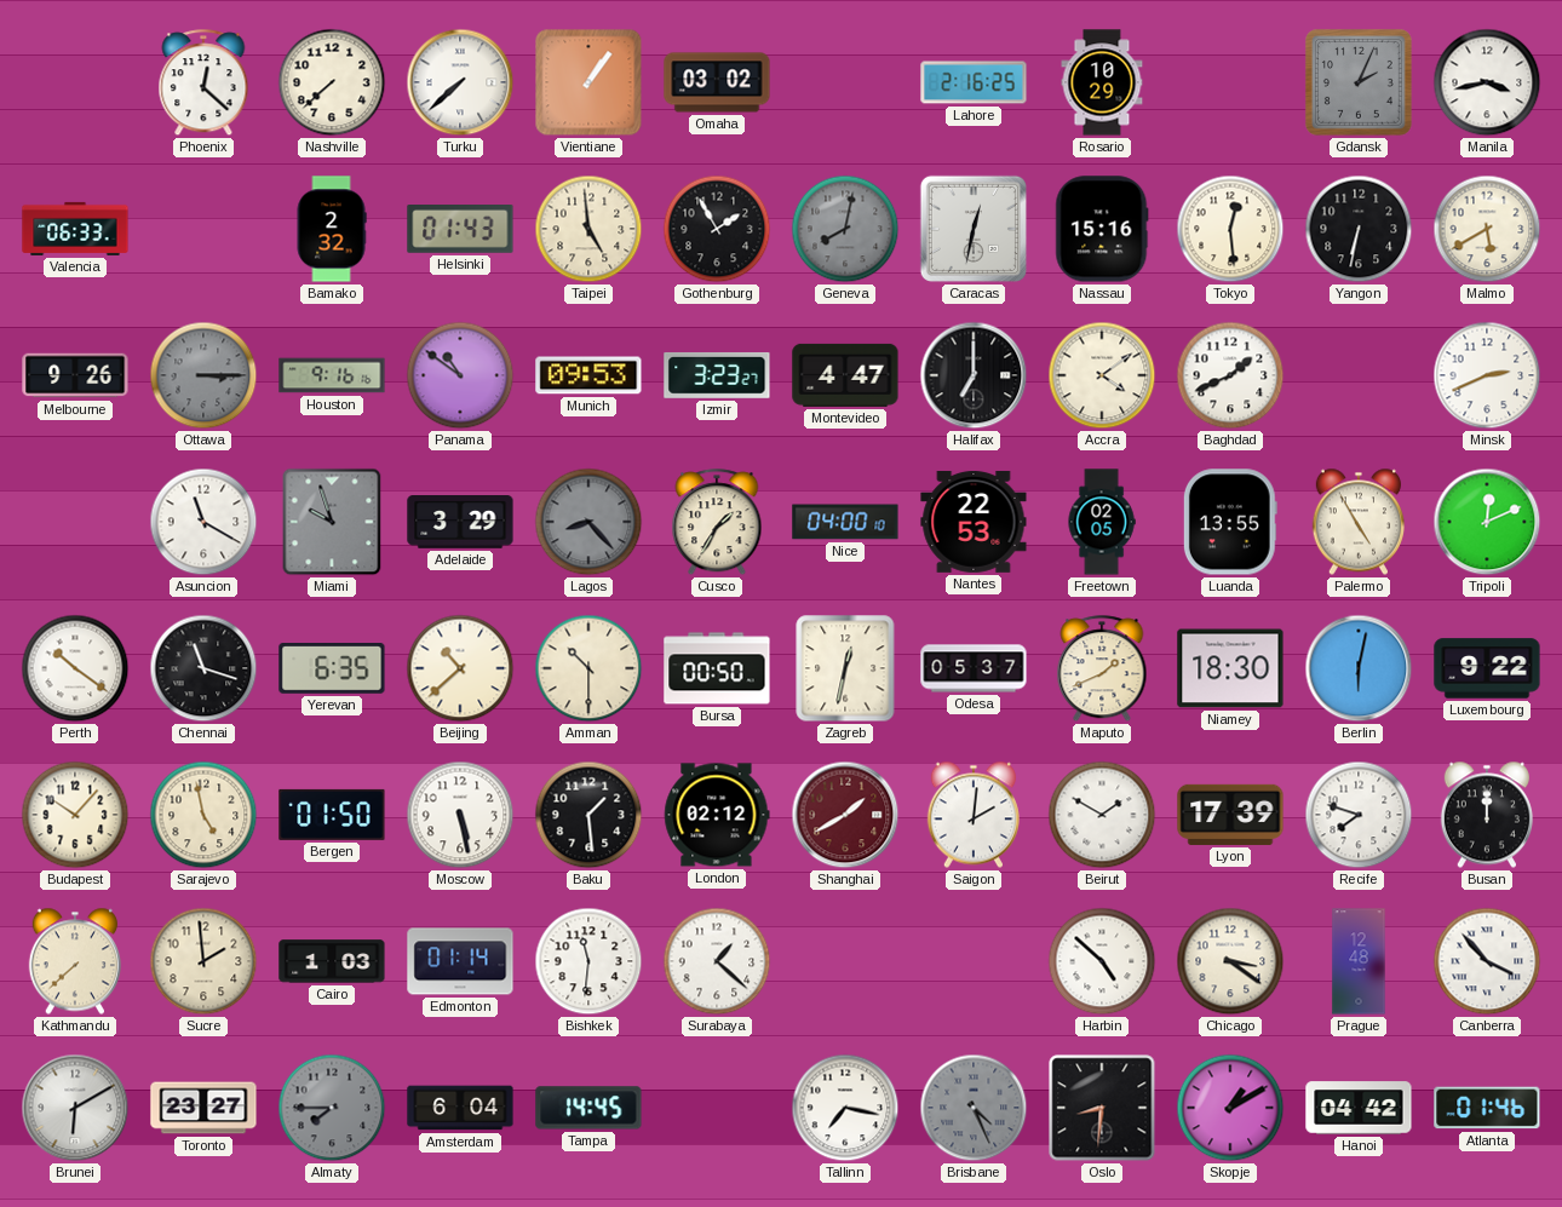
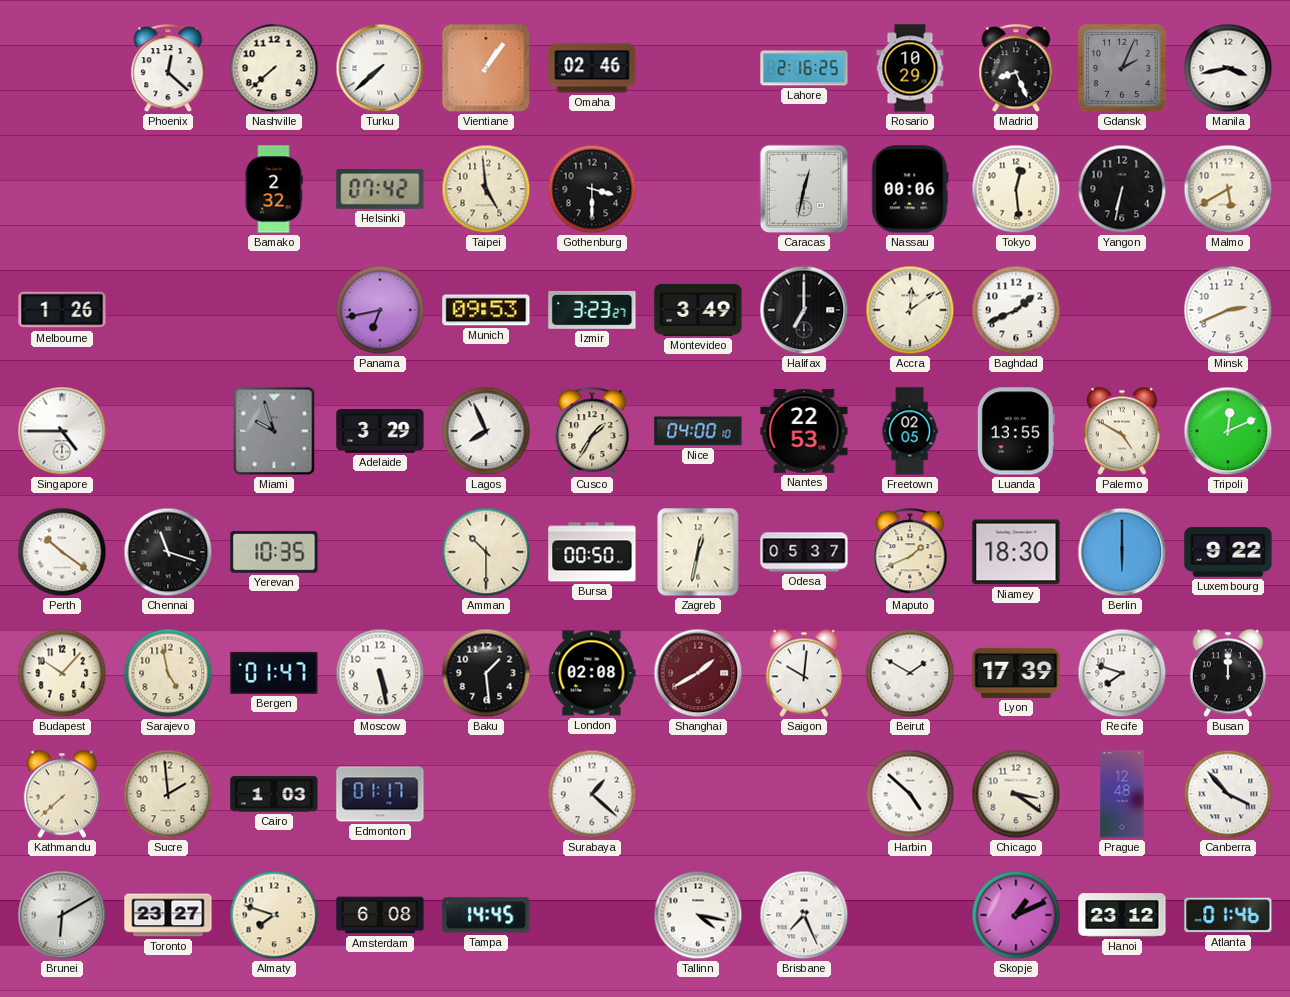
Omaha: 03:02 -> 02:46 (592, 68)
Madrid: none -> 8:26 (1016, 69)
Valencia: 06:33 -> none (75, 229)
Helsinki: 01:43 -> 07:42 (380, 190)
Gothenburg: 1:55 -> 3:30 (592, 189)
Geneva: 8:02 -> none (845, 229)
Nassau: 15:16 -> 00:06 (910, 189)
Melbourne: 9:26 -> 1:26 (62, 310)
Ottawa: 3:15 -> none (203, 375)
Houston: 9:16 -> none (332, 375)
Panama: 10:51 -> 6:43 (380, 310)
Montevideo: 4:47 -> 3:49 (698, 310)
Accra: 4:09 -> 12:09 (910, 310)
Singapore: none -> 4:45 (62, 431)
Asuncion: 11:20 -> none (203, 522)
Lagos: 8:23 -> 7:56 (486, 431)
Lagos dial: grey -> white (486, 431)
Palermo: 4:55 -> 4:50 (1121, 431)
Yerevan: 6:35 -> 10:35 (274, 553)
Beijing: 10:38 -> none (460, 668)
Berlin: 6:02 -> 6:00 (1122, 552)
Bergen: 01:50 -> 01:47 (274, 673)
London: 02:12 -> 02:08 (592, 673)
Saigon: 2:01 -> 10:01 (803, 673)
Edmonton: 01:14 -> 01:17 (380, 794)
Bishkek: 11:31 -> none (588, 961)
Almaty: 7:45 -> 7:48 (274, 915)
Almaty dial: grey -> cream (274, 915)
Amsterdam: 6:04 -> 6:08 (380, 915)
Tallinn: 7:17 -> 4:17 (698, 915)
Brisbane: 4:26 -> 7:26 (804, 915)
Brisbane dial: grey -> white (804, 915)
Oslo: 8:31 -> none (1102, 1108)
Skopje: 1:10 -> 1:11 (1016, 915)
Hanoi: 04:42 -> 23:12 (1122, 915)
